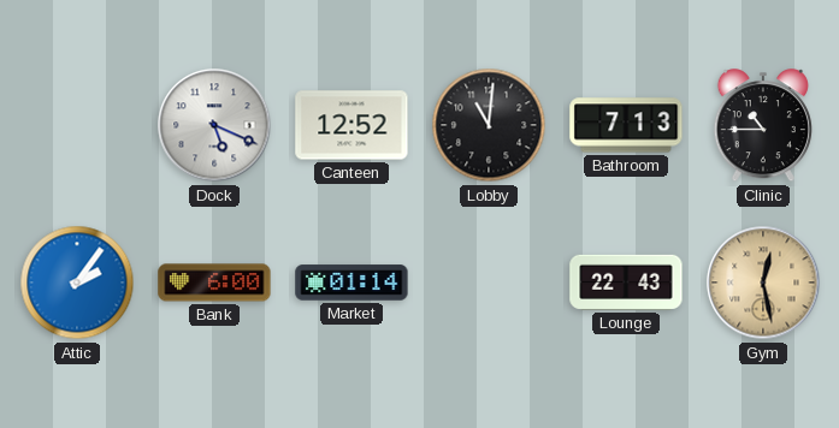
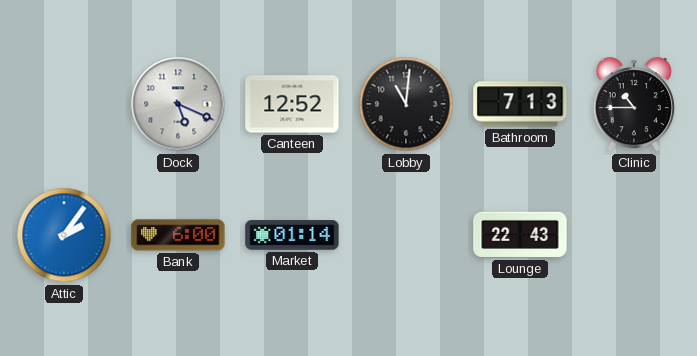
Gym: 12:28 -> none (763, 283)
